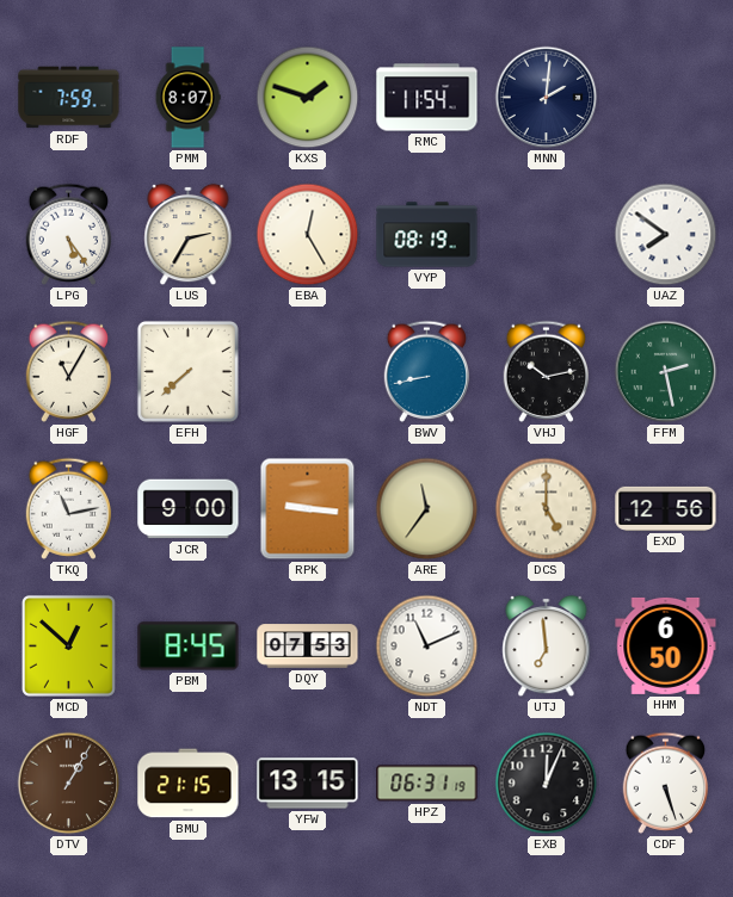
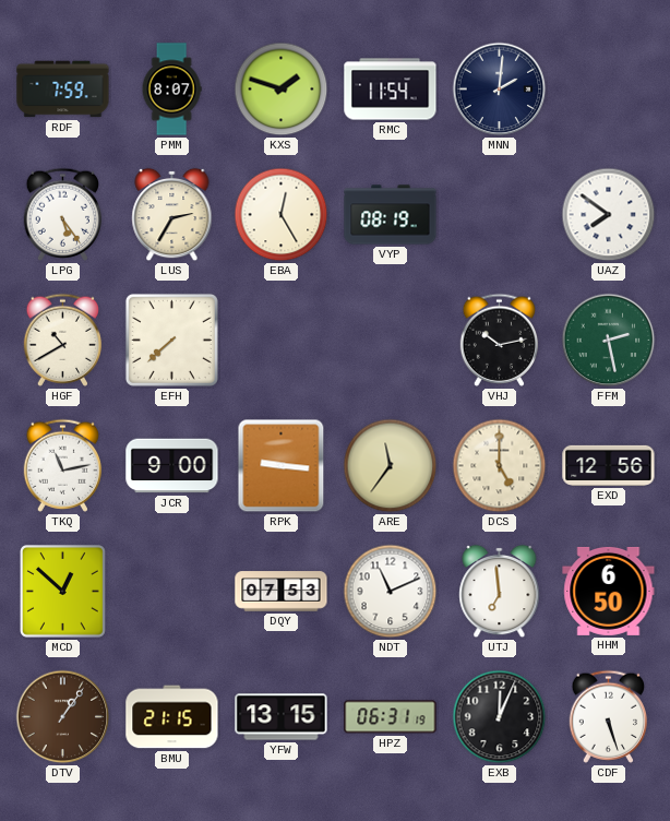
HGF: 11:05 -> 10:40 (63, 340)
BWV: 8:43 -> none (427, 371)
PBM: 8:45 -> none (189, 647)
DTV: 1:05 -> 1:06 (63, 717)
